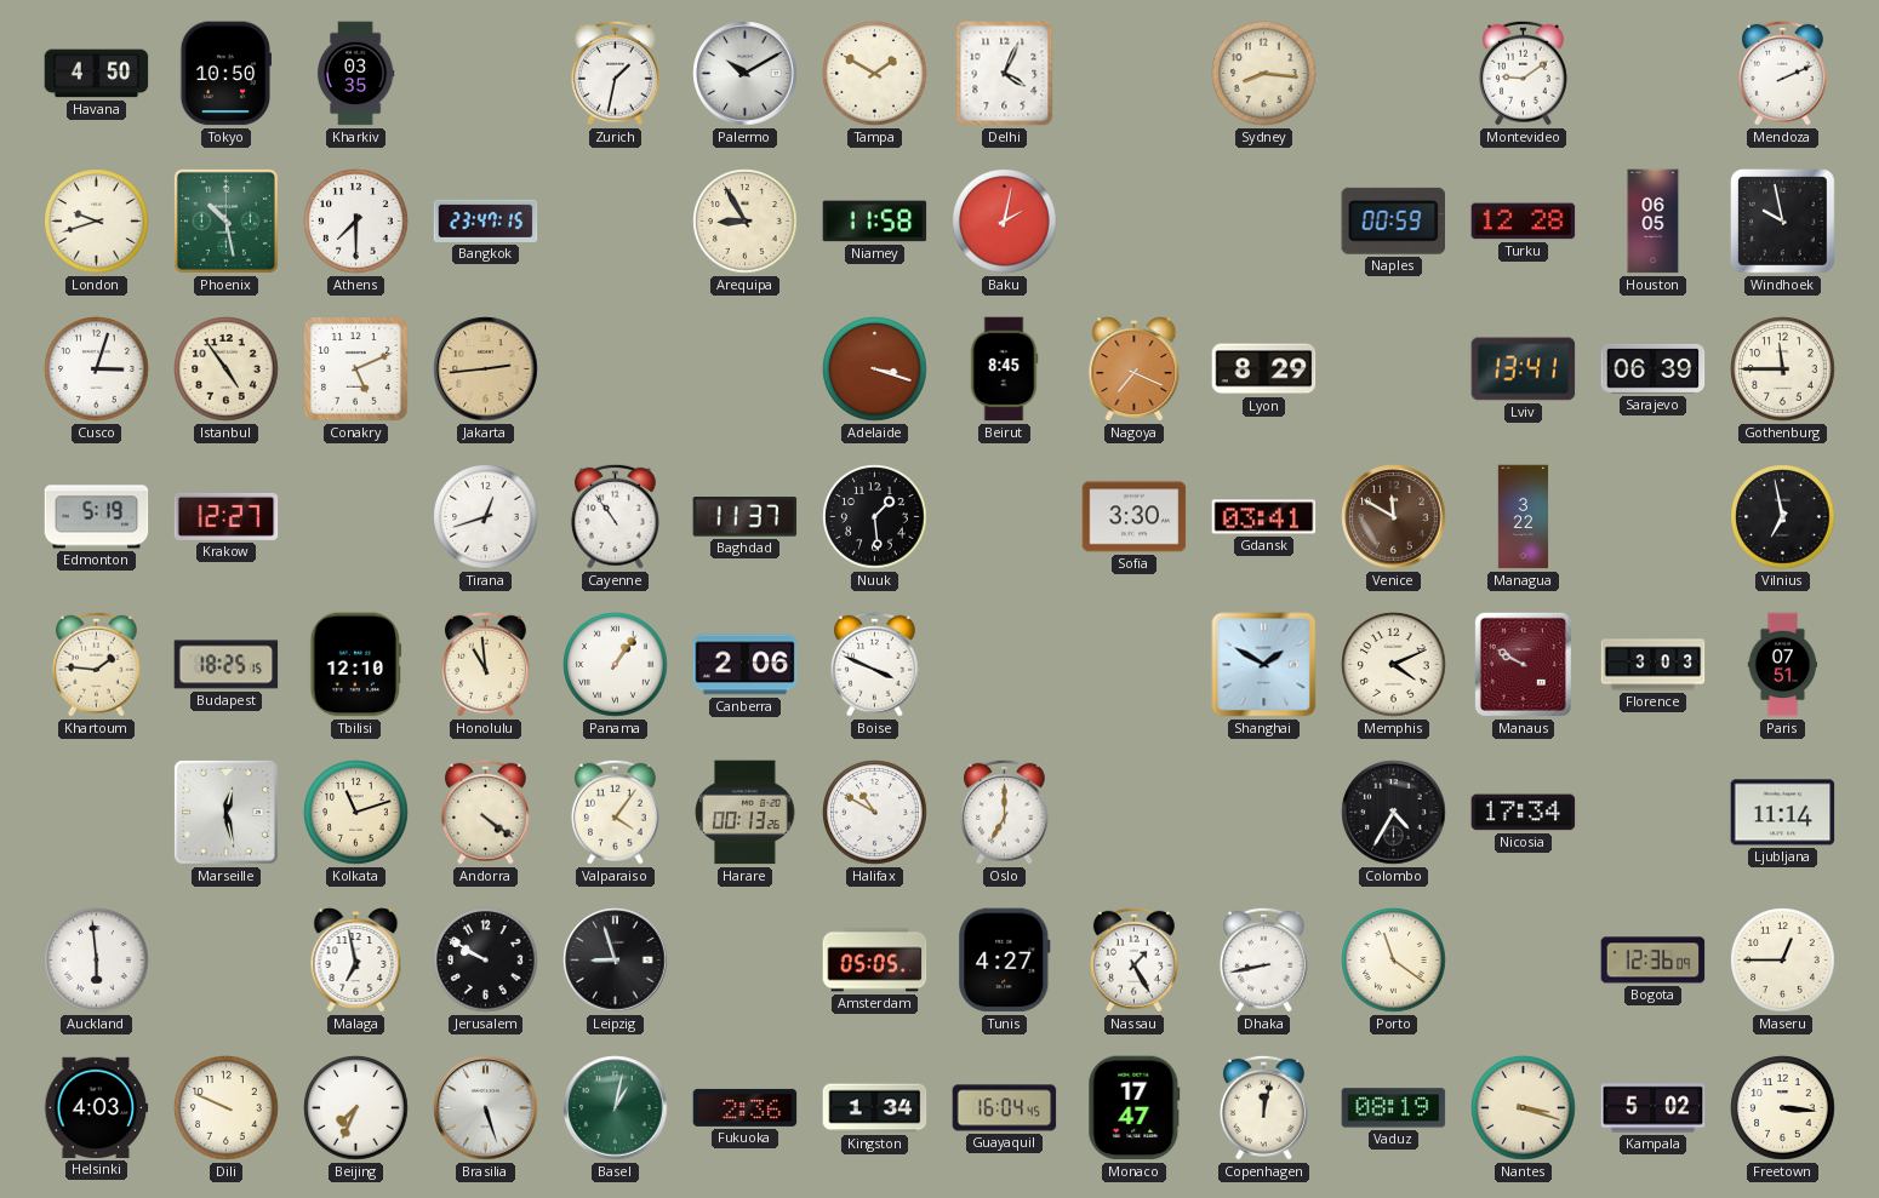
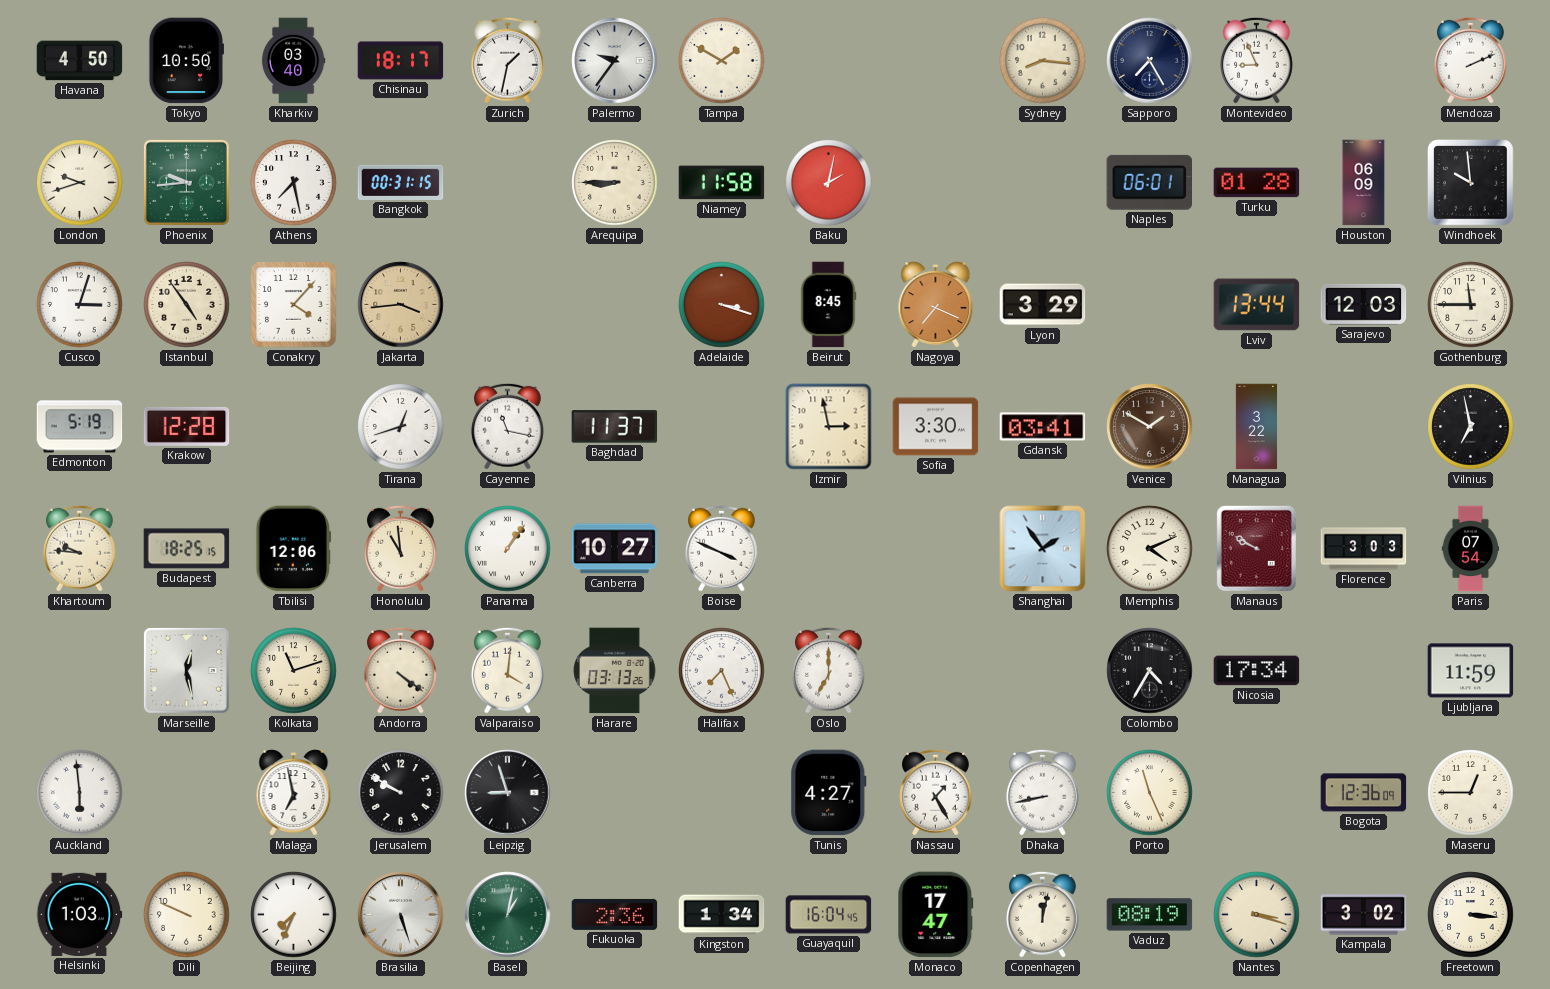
Kharkiv: 03:35 -> 03:40 (293, 61)
Chisinau: none -> 18:17 (401, 61)
Palermo: 10:10 -> 9:36 (615, 61)
Delhi: 4:04 -> none (1005, 74)
Sapporo: none -> 7:25 (1150, 61)
Montevideo: 9:09 -> 8:56 (1256, 60)
Phoenix: 10:28 -> 9:44 (186, 182)
Athens: 7:30 -> 7:28 (294, 183)
Bangkok: 23:47 -> 00:31 (401, 182)
Arequipa: 8:55 -> 8:45 (615, 183)
Naples: 00:59 -> 06:01 (1149, 182)
Turku: 12:28 -> 01:28 (1257, 183)
Houston: 06:05 -> 06:09 (1364, 183)
Windhoek: 9:58 -> 9:59 (1471, 183)
Conakry: 5:11 -> 4:07 (294, 305)
Jakarta: 2:44 -> 3:44 (401, 305)
Lyon: 8:29 -> 3:29 (1043, 305)
Lviv: 13:41 -> 13:44 (1257, 305)
Sarajevo: 06:39 -> 12:03 (1364, 304)
Krakow: 12:27 -> 12:28 (187, 426)
Cayenne: 10:54 -> 11:17 (507, 426)
Nuuk: 1:29 -> none (875, 517)
Izmir: none -> 2:58 (829, 427)
Venice: 11:50 -> 1:50 (1150, 427)
Khartoum: 1:46 -> 9:46 (79, 548)
Tbilisi: 12:10 -> 12:06 (294, 549)
Canberra: 2:06 -> 10:27 (615, 549)
Shanghai: 1:50 -> 1:54 (1043, 549)
Paris: 07:51 -> 07:54 (1471, 549)
Valparaiso: 4:06 -> 4:01 (507, 670)
Harare: 00:13 -> 03:13 (615, 671)
Halifax: 10:50 -> 7:26 (722, 671)
Ljubljana: 11:14 -> 11:59 (1471, 671)
Amsterdam: 05:05 -> none (875, 961)
Porto: 11:21 -> 11:26 (1150, 793)
Helsinki: 4:03 -> 1:03 (80, 914)
Kampala: 5:02 -> 3:02 (1364, 915)
